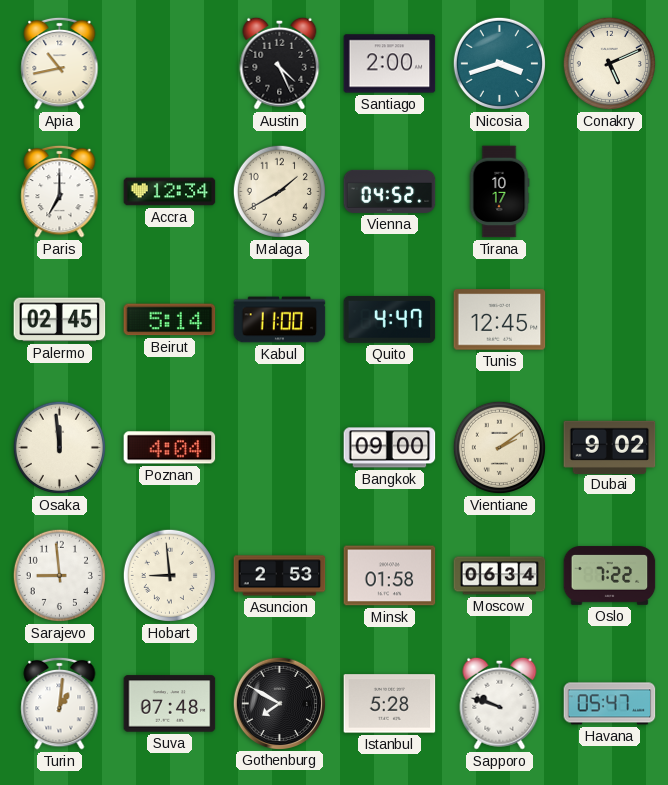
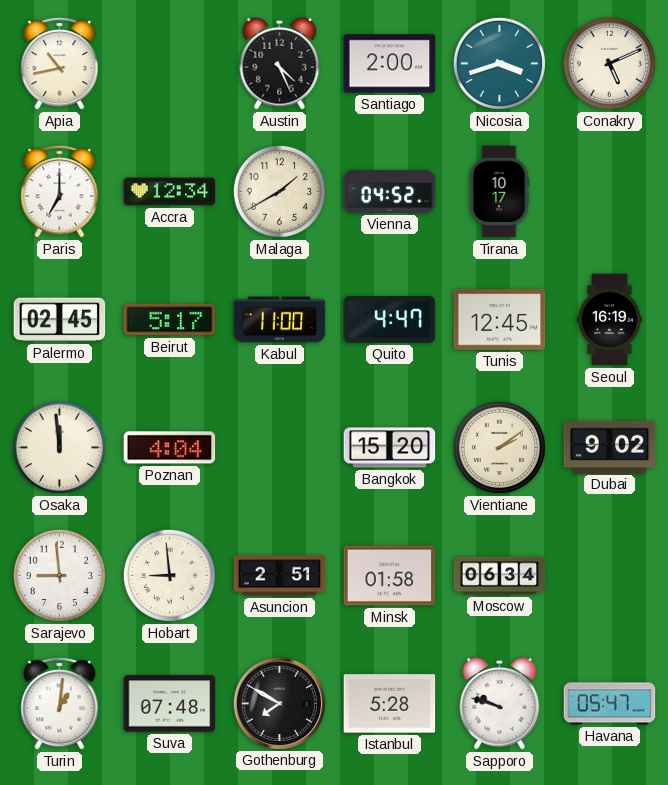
Beirut: 5:14 -> 5:17 (170, 320)
Seoul: none -> 16:19 (609, 320)
Bangkok: 09:00 -> 15:20 (390, 448)
Asuncion: 2:53 -> 2:51 (280, 576)
Oslo: 7:22 -> none (610, 576)
